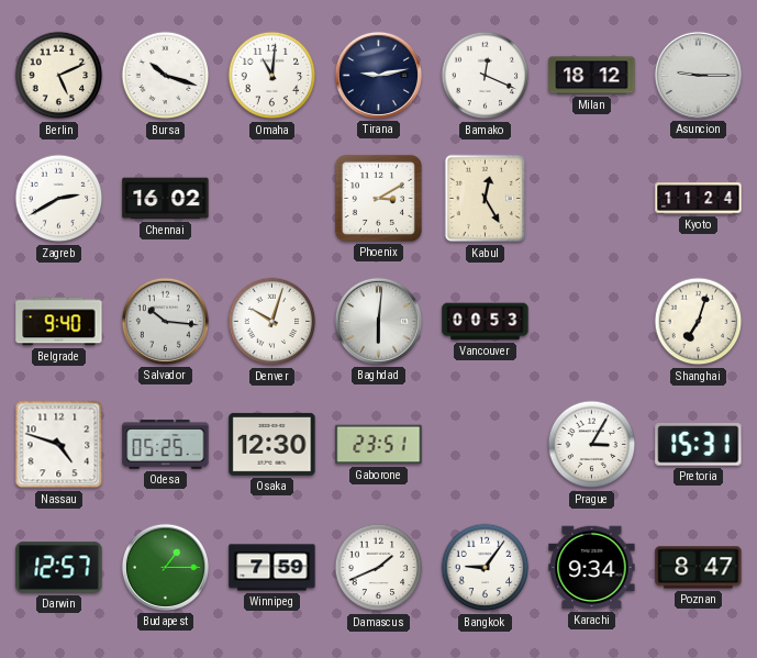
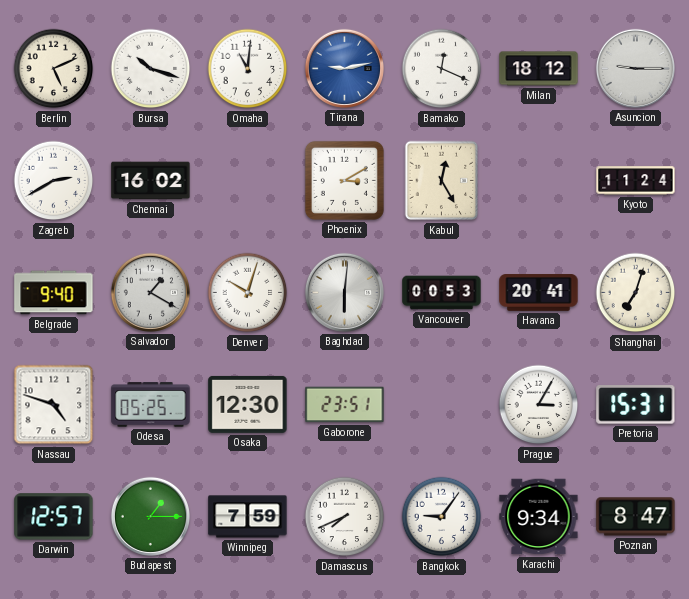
Tirana dial: navy -> blue (344, 68)
Salvador: 10:16 -> 1:20 (150, 292)
Havana: none -> 20:41 (539, 293)
Damascus: 1:41 -> 7:41 (345, 517)
